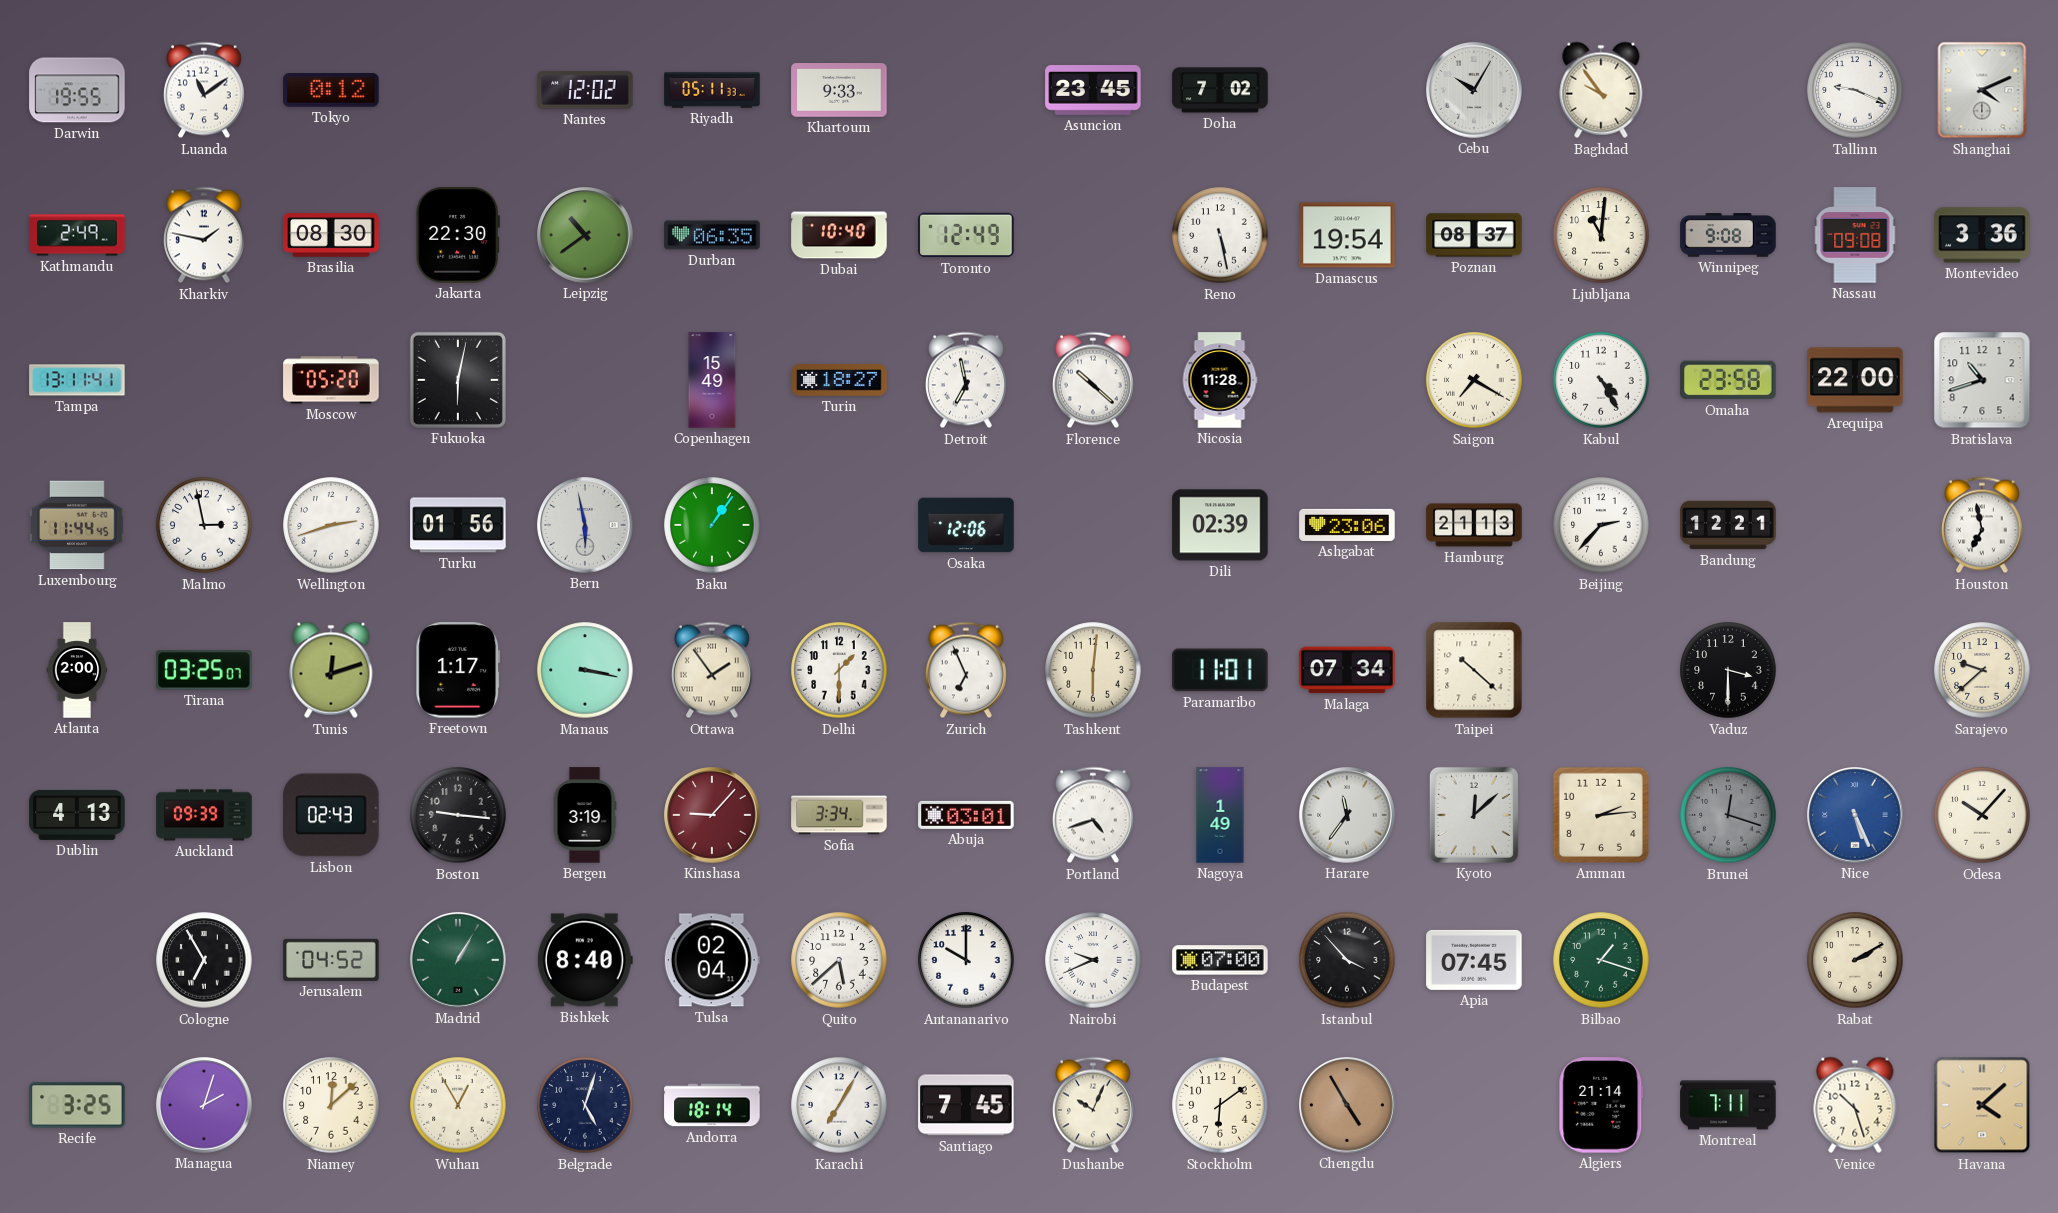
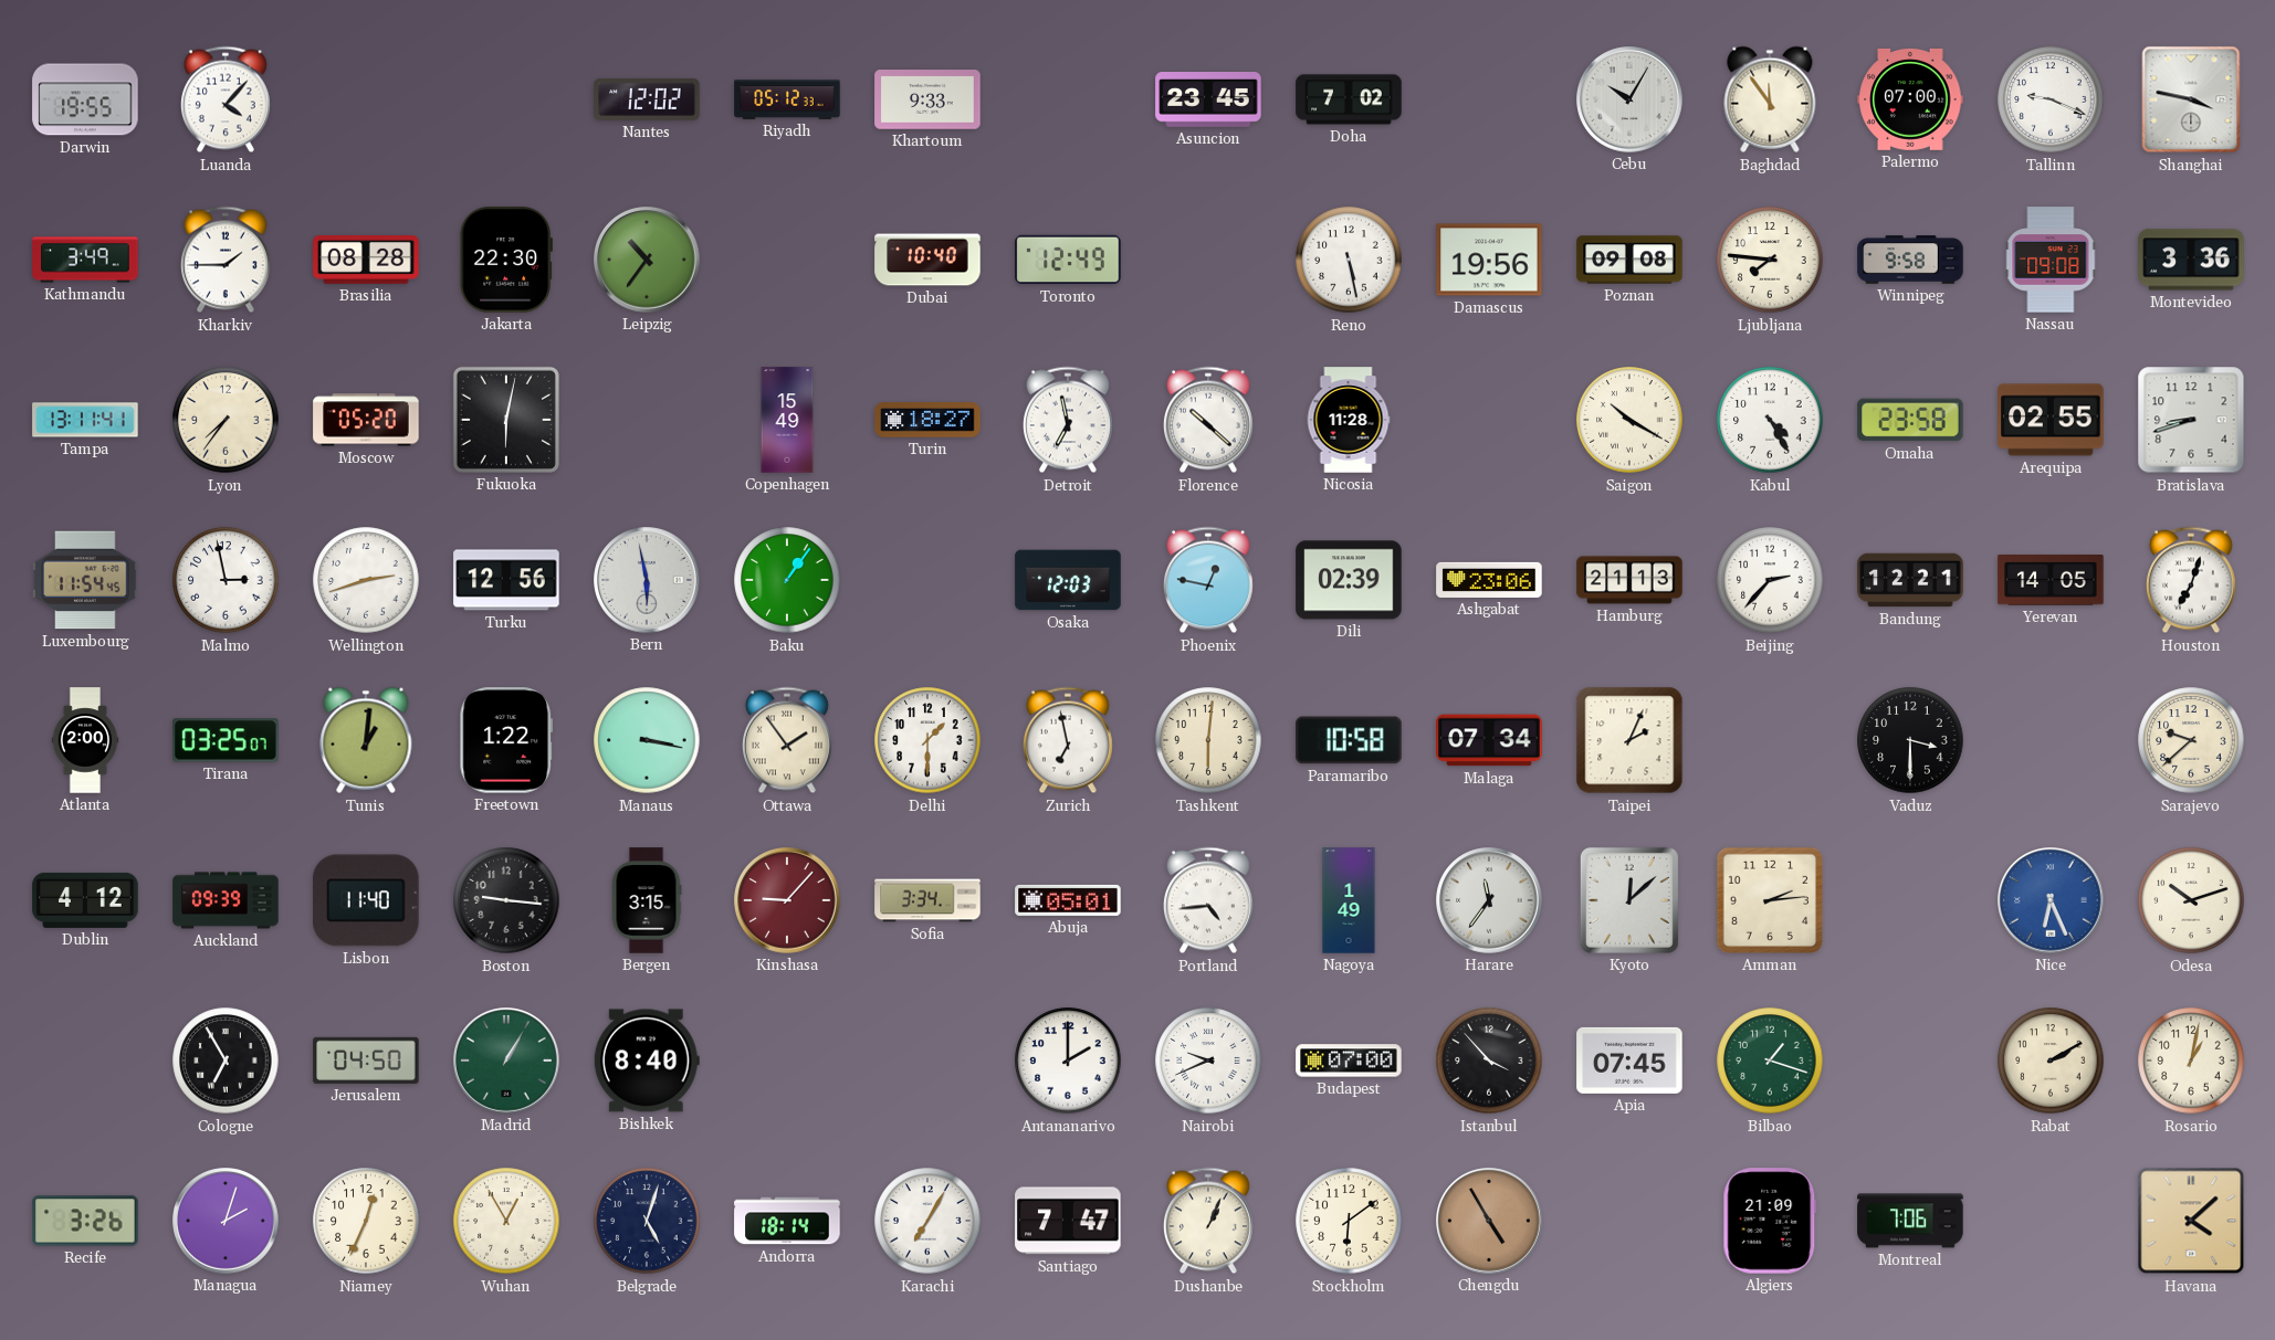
Luanda: 11:09 -> 4:07 (226, 99)
Tokyo: 0:12 -> none (331, 91)
Riyadh: 05:11 -> 05:12 (787, 99)
Baghdad: 9:54 -> 11:54 (1770, 99)
Palermo: none -> 07:00 (1910, 99)
Shanghai: 4:11 -> 3:47 (2191, 99)
Kathmandu: 2:49 -> 3:49 (85, 260)
Kharkiv: 1:47 -> 1:45 (226, 260)
Brasilia: 08:30 -> 08:28 (366, 260)
Leipzig: 10:39 -> 10:36 (647, 260)
Durban: 06:35 -> none (712, 235)
Damascus: 19:54 -> 19:56 (1489, 260)
Poznan: 08:37 -> 09:08 (1629, 260)
Ljubljana: 11:01 -> 7:46 (1770, 260)
Winnipeg: 9:08 -> 9:58 (1910, 260)
Lyon: none -> 7:36 (226, 420)
Saigon: 7:20 -> 10:20 (1629, 420)
Arequipa: 22:00 -> 02:55 (2051, 420)
Bratislava: 10:42 -> 8:42 (2191, 420)
Luxembourg: 11:44 -> 11:54 (85, 580)
Turku: 01:56 -> 12:56 (506, 580)
Osaka: 12:06 -> 12:03 (1068, 580)
Phoenix: none -> 12:47 (1208, 580)
Yerevan: none -> 14:05 (2051, 580)
Houston: 6:58 -> 7:03 (2191, 580)
Tunis: 12:12 -> 1:01 (366, 740)
Freetown: 1:17 -> 1:22 (506, 740)
Zurich: 6:56 -> 6:58 (1068, 740)
Paramaribo: 11:01 -> 10:58 (1349, 740)
Taipei: 10:22 -> 2:04 (1629, 740)
Dublin: 4:13 -> 4:12 (85, 900)
Lisbon: 02:43 -> 11:40 (366, 900)
Bergen: 3:19 -> 3:15 (647, 900)
Abuja: 03:01 -> 05:01 (1068, 900)
Portland: 4:42 -> 4:44 (1208, 900)
Brunei: 12:18 -> none (1728, 815)
Nice: 5:26 -> 6:26 (2051, 900)
Odesa: 10:07 -> 10:12 (2191, 900)
Jerusalem: 04:52 -> 04:50 (366, 1061)
Tulsa: 02:04 -> none (712, 960)
Quito: 5:38 -> none (839, 960)
Antananarivo: 10:00 -> 2:00 (1068, 1061)
Rosario: none -> 1:02 (2191, 1061)
Recife: 3:25 -> 3:26 (85, 1221)
Niamey: 12:08 -> 12:34 (366, 1221)
Santiago: 7:45 -> 7:47 (1068, 1221)
Dushanbe: 10:04 -> 1:04 (1208, 1221)
Algiers: 21:14 -> 21:09 (1770, 1221)
Montreal: 7:11 -> 7:06 (1910, 1221)
Venice: 10:27 -> none (1855, 1105)
